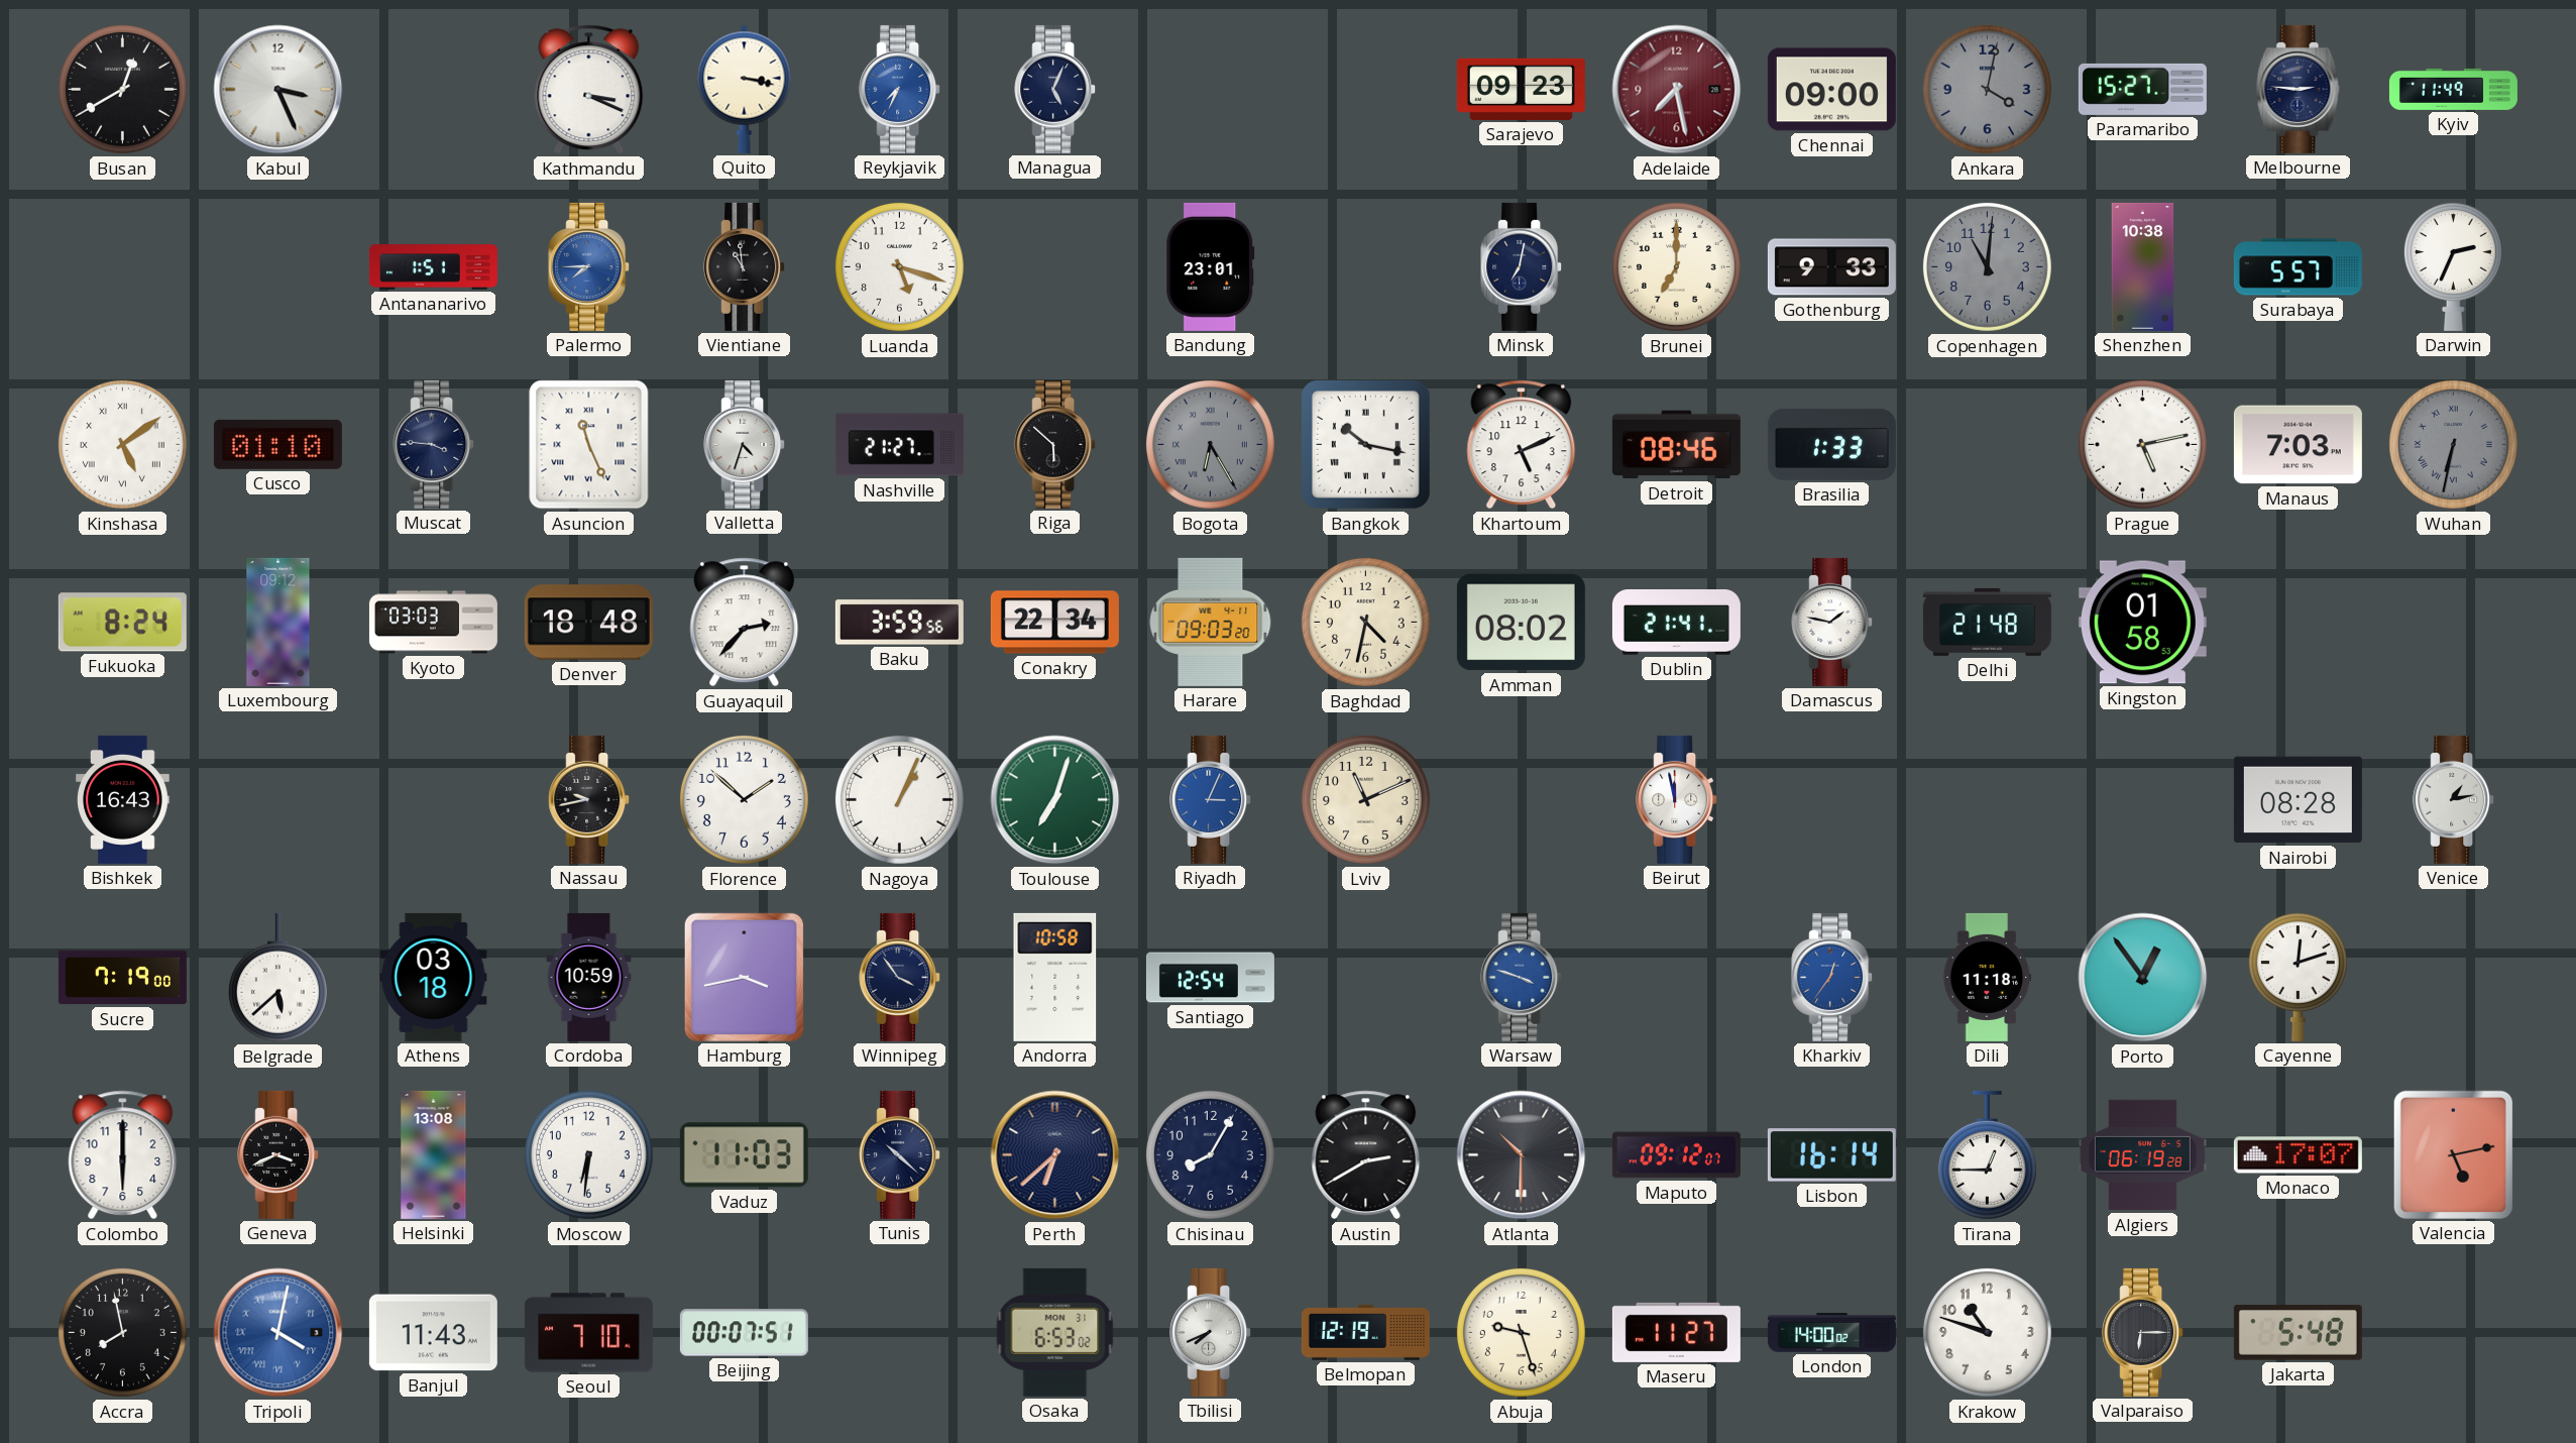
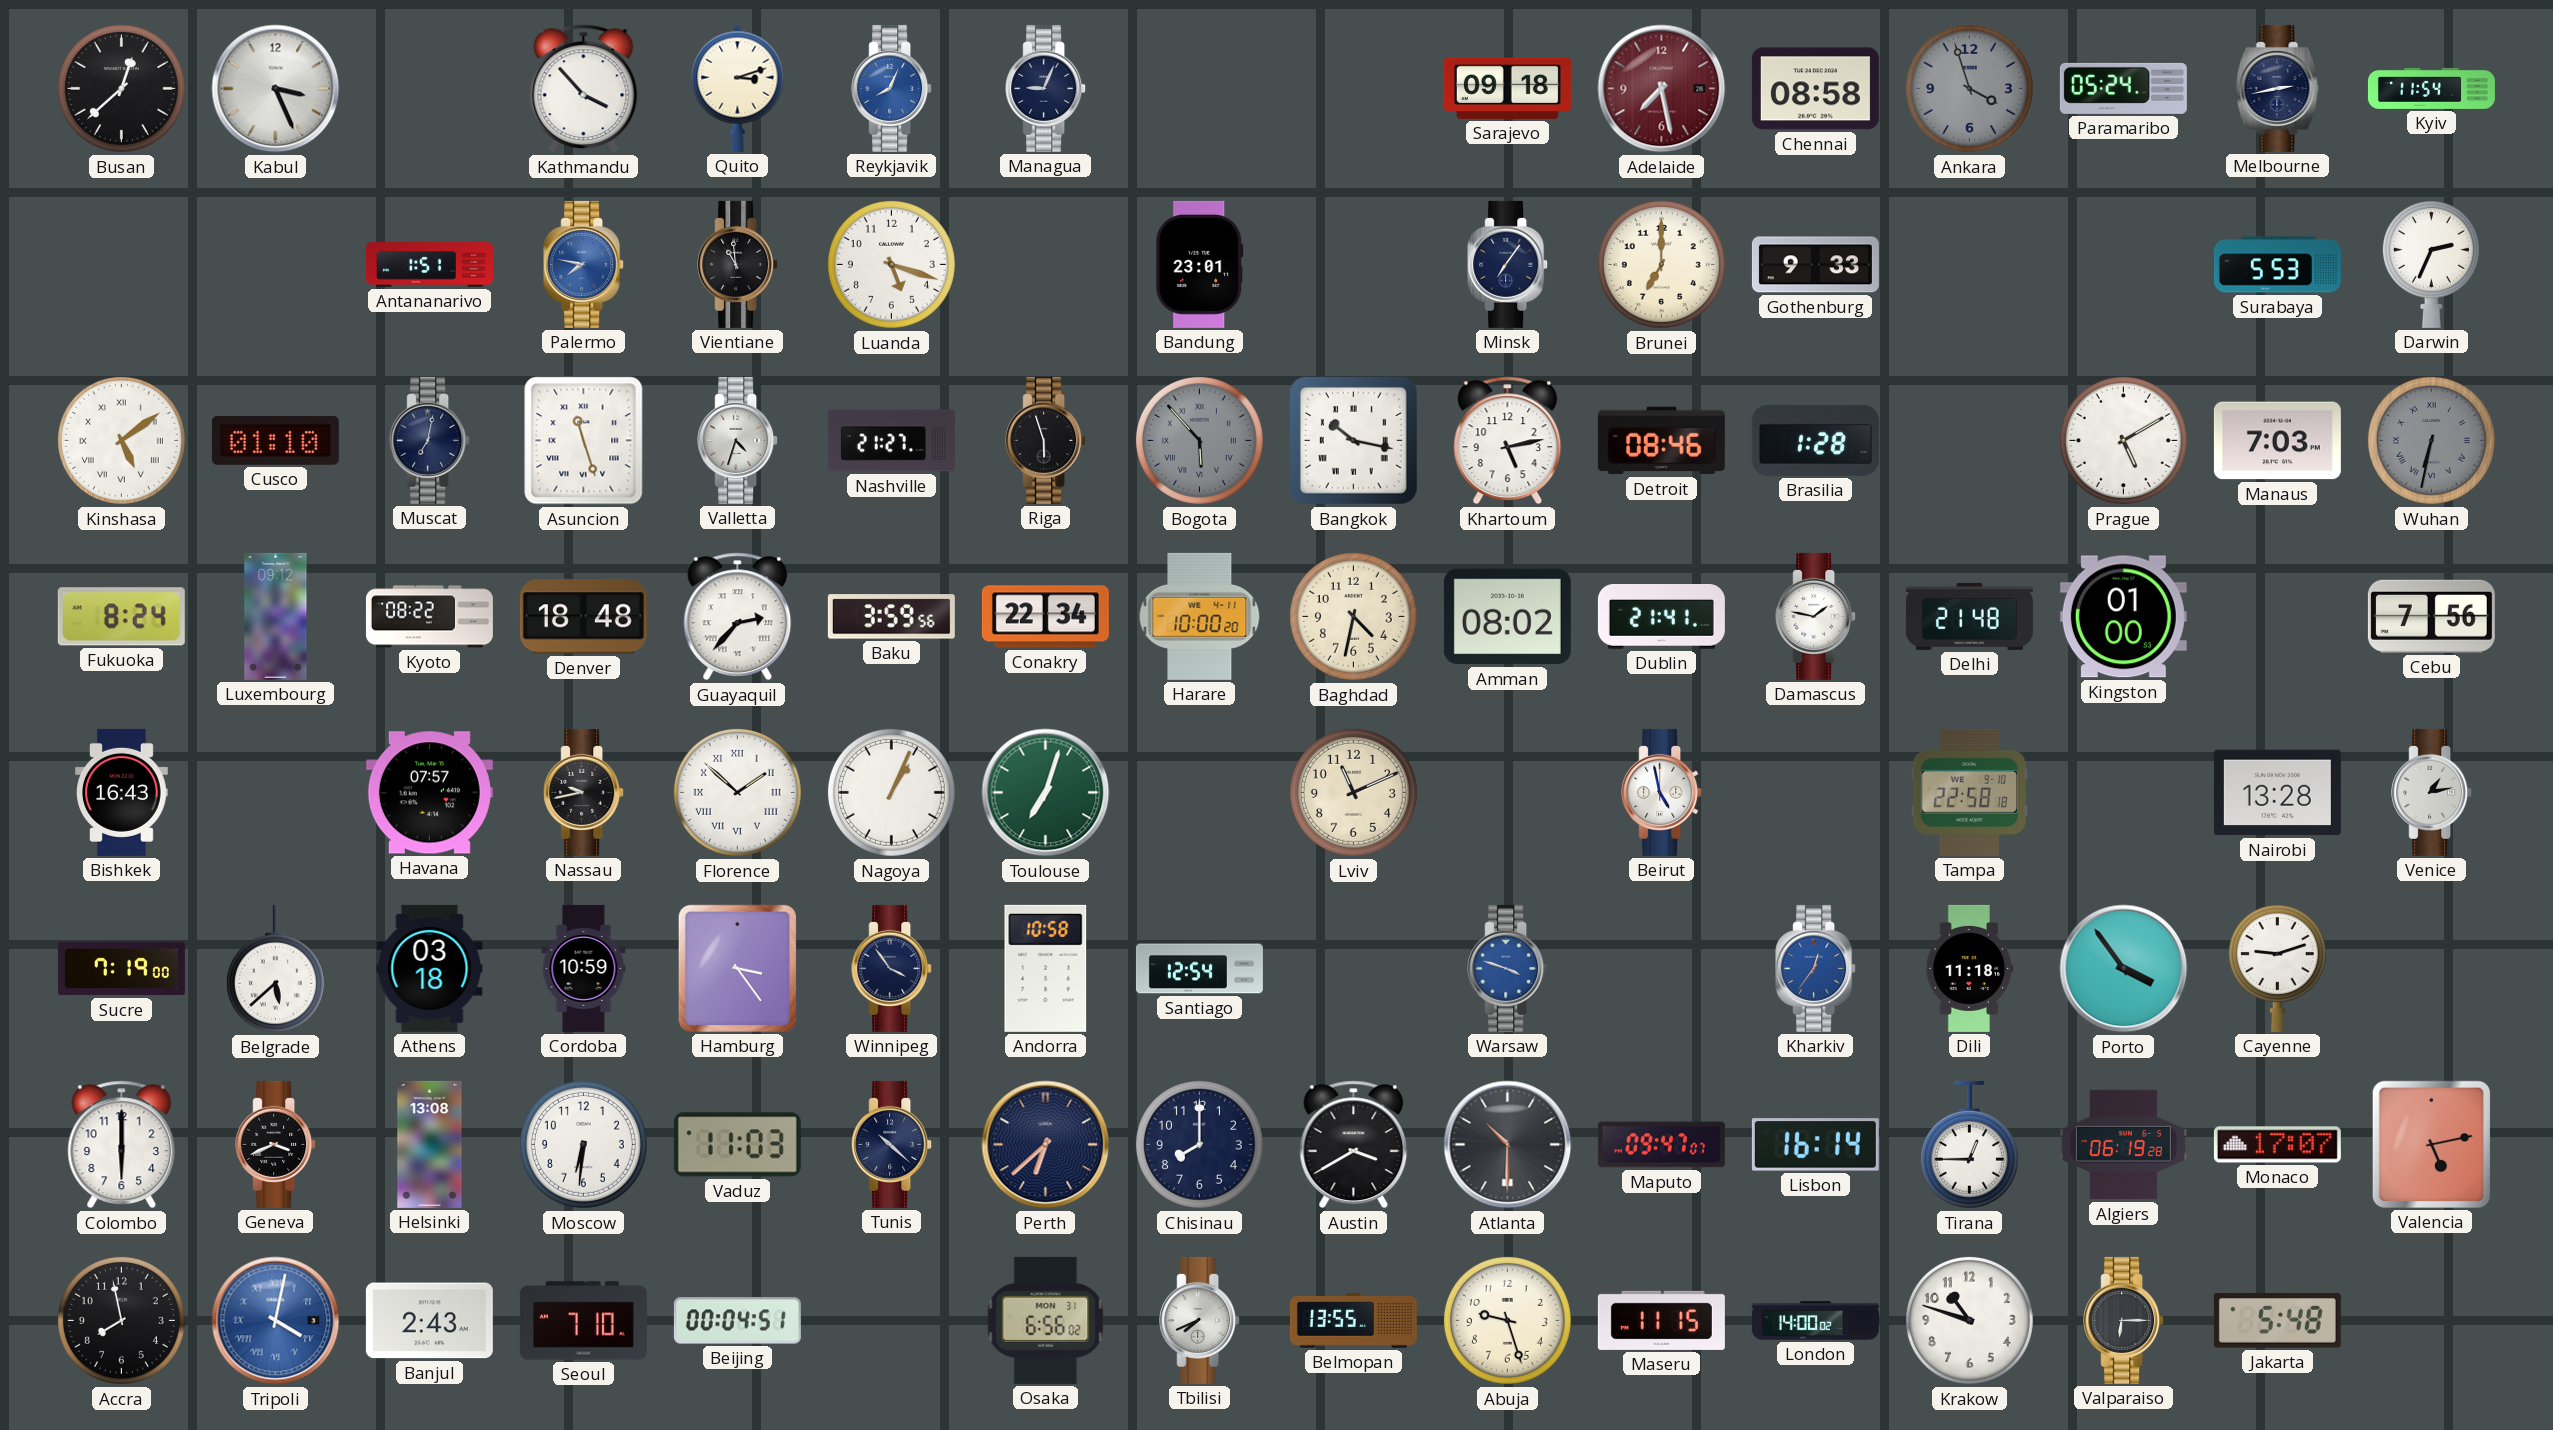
Busan: 12:40 -> 12:38 (121, 88)
Kathmandu: 3:19 -> 3:53 (584, 89)
Quito: 3:17 -> 3:12 (738, 88)
Reykjavik: 7:34 -> 8:04 (892, 88)
Managua: 5:04 -> 9:04 (1046, 88)
Sarajevo: 09:23 -> 09:18 (1507, 88)
Chennai: 09:00 -> 08:58 (1815, 89)
Ankara: 4:02 -> 3:57 (1969, 88)
Paramaribo: 15:27 -> 05:24 (2123, 88)
Melbourne: 2:46 -> 2:43 (2278, 88)
Kyiv: 11:49 -> 11:54 (2431, 88)
Palermo: 7:45 -> 7:47 (584, 264)
Minsk: 7:02 -> 7:06 (1508, 264)
Copenhagen: 11:01 -> none (1987, 266)
Shenzhen: 10:38 -> none (2143, 266)
Surabaya: 5:57 -> 5:53 (2277, 265)
Muscat: 3:46 -> 7:02 (430, 440)
Asuncion: 11:26 -> 11:27 (584, 441)
Riga: 5:52 -> 5:57 (1046, 440)
Bogota: 6:25 -> 5:53 (1199, 440)
Khartoum: 5:11 -> 5:13 (1508, 441)
Brasilia: 1:33 -> 1:28 (1815, 440)
Prague: 5:13 -> 5:10 (2123, 440)
Kyoto: 03:03 -> 08:22 (429, 617)
Harare: 09:03 -> 10:00 (1200, 616)
Kingston: 01:58 -> 01:00 (2123, 617)
Cebu: none -> 7:56 (2431, 616)
Havana: none -> 07:57 (429, 793)
Florence numerals: Arabic -> Roman (737, 792)
Riyadh: 3:04 -> none (1211, 799)
Beirut: 11:58 -> 4:58 (1662, 792)
Tampa: none -> 22:58 (1970, 792)
Nairobi: 08:28 -> 13:28 (2277, 793)
Hamburg: 3:43 -> 3:24 (737, 968)
Porto: 12:54 -> 3:54 (2124, 969)
Cayenne: 12:12 -> 9:12 (2277, 968)
Chisinau: 8:05 -> 8:00 (1199, 1144)
Austin: 2:40 -> 3:40 (1354, 1145)
Maputo: 09:12 -> 09:47 (1661, 1145)
Banjul: 11:43 -> 2:43 (429, 1321)
Beijing: 00:07 -> 00:04 (737, 1321)
Osaka: 6:53 -> 6:56 (1046, 1320)
Belmopan: 12:19 -> 13:55 (1353, 1321)
Maseru: 11:27 -> 11:15 (1661, 1320)
